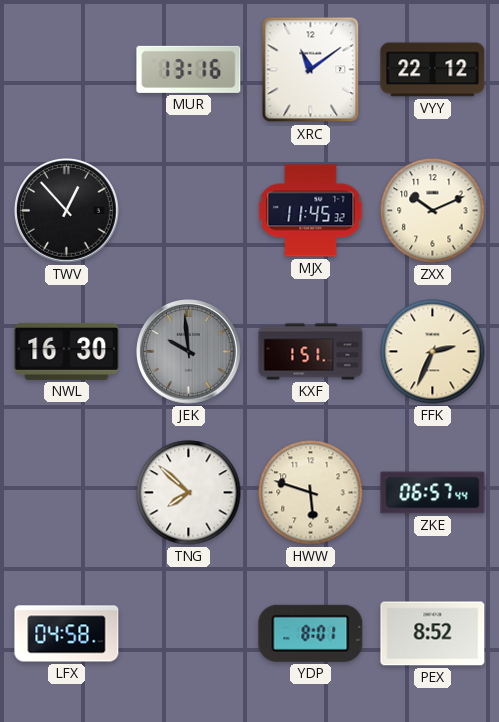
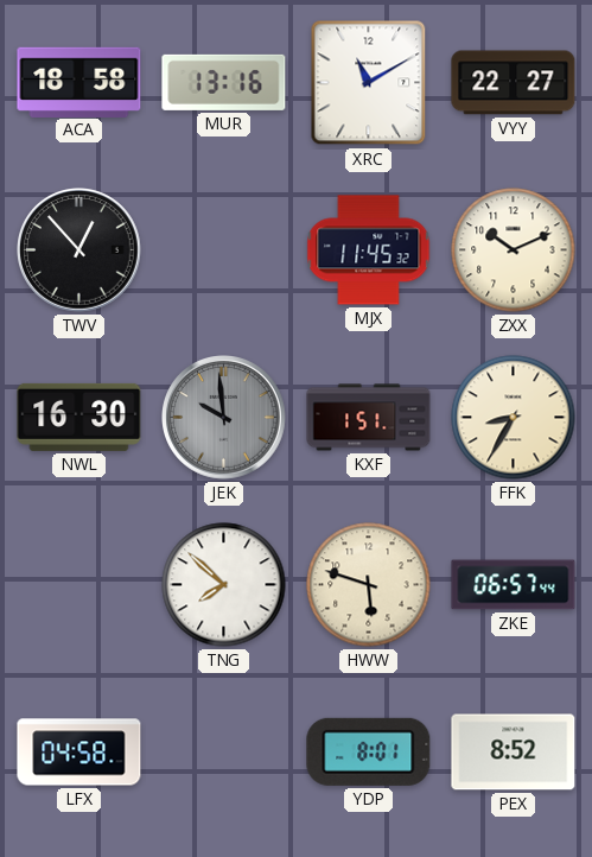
ACA: none -> 18:58 (79, 82)
XRC: 11:09 -> 11:10 (369, 83)
VYY: 22:12 -> 22:27 (514, 83)
FFK: 2:34 -> 8:35 (514, 418)
